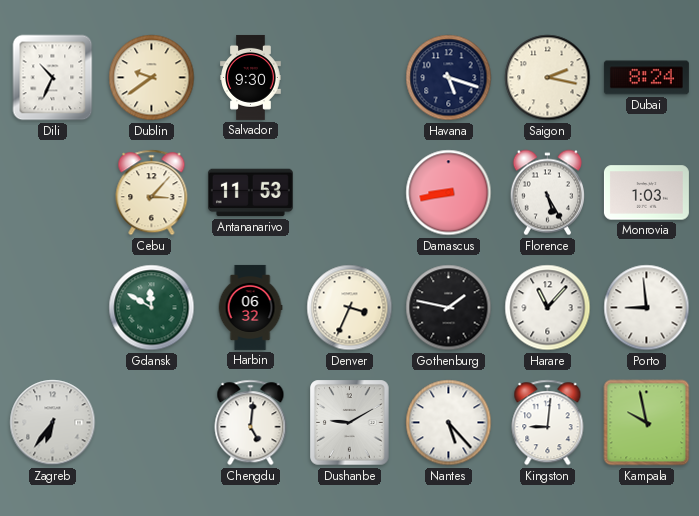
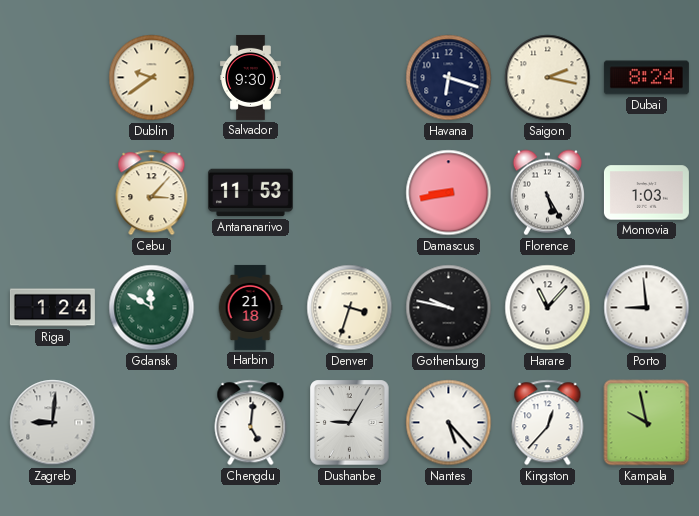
Dili: 10:34 -> none (53, 78)
Havana: 5:18 -> 6:18 (449, 78)
Riga: none -> 1:24 (52, 308)
Harbin: 06:32 -> 21:18 (250, 307)
Denver: 3:34 -> 3:33 (350, 308)
Gothenburg: 1:47 -> 9:47 (449, 308)
Zagreb: 6:36 -> 9:01 (53, 423)
Dushanbe: 9:10 -> 9:05 (350, 423)
Kingston: 9:01 -> 12:37 (548, 423)
